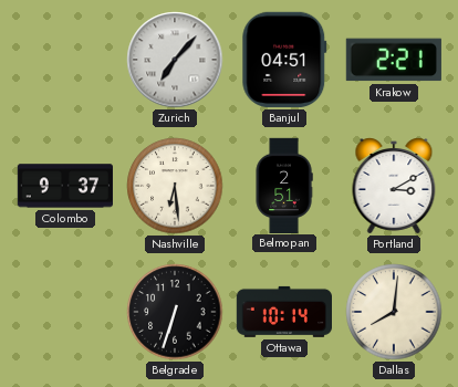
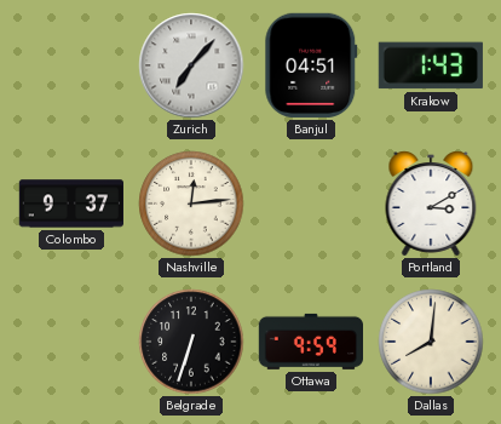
Krakow: 2:21 -> 1:43 (431, 65)
Nashville: 6:29 -> 12:14 (191, 204)
Belmopan: 2:51 -> none (284, 185)
Ottawa: 10:14 -> 9:59 (310, 342)
